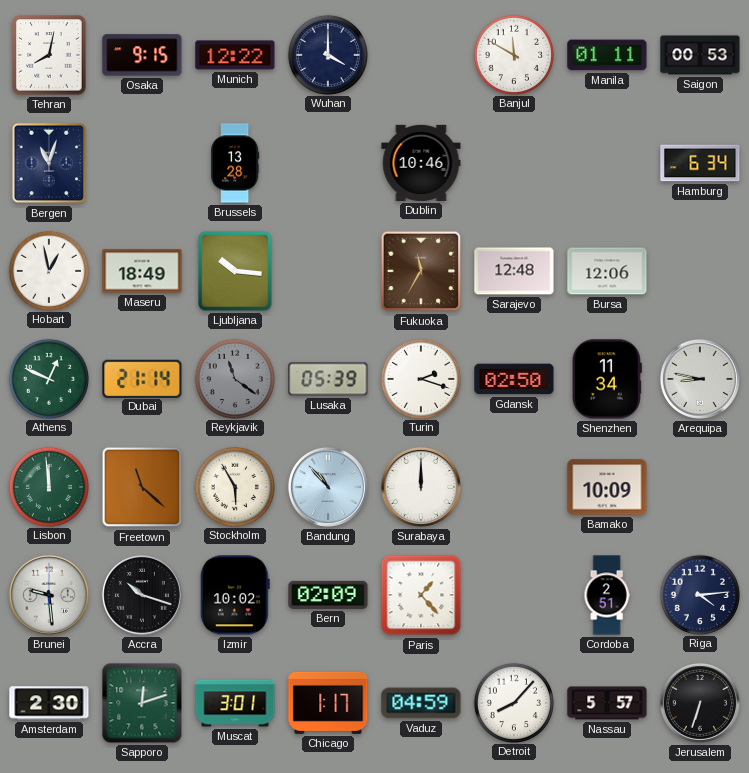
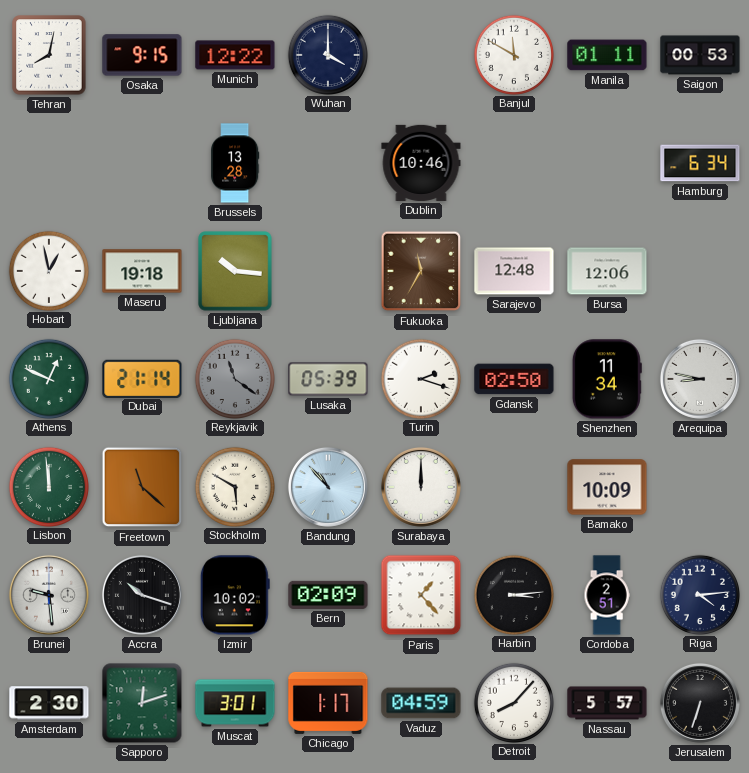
Bergen: 11:03 -> none (49, 163)
Maseru: 18:49 -> 19:18 (142, 271)
Stockholm: 5:55 -> 5:50 (234, 486)
Harbin: none -> 3:14 (513, 594)
